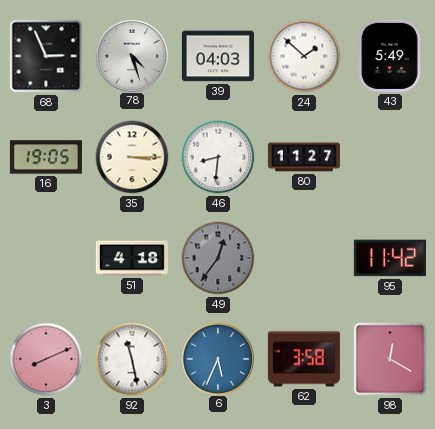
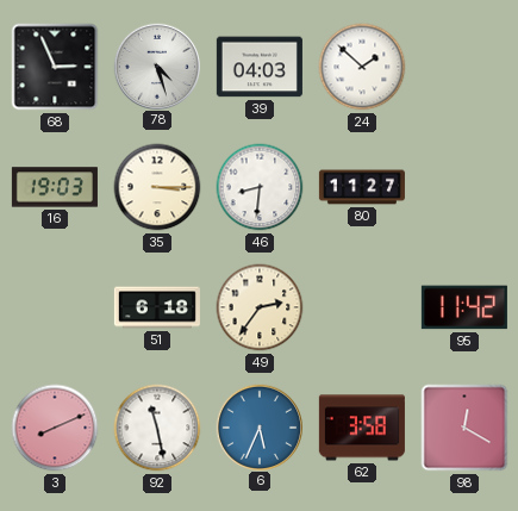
43: 5:49 -> none (390, 56)
16: 19:05 -> 19:03 (55, 187)
51: 4:18 -> 6:18 (157, 307)
49: 12:36 -> 2:36 (260, 307)
49 dial: grey -> cream (260, 307)
